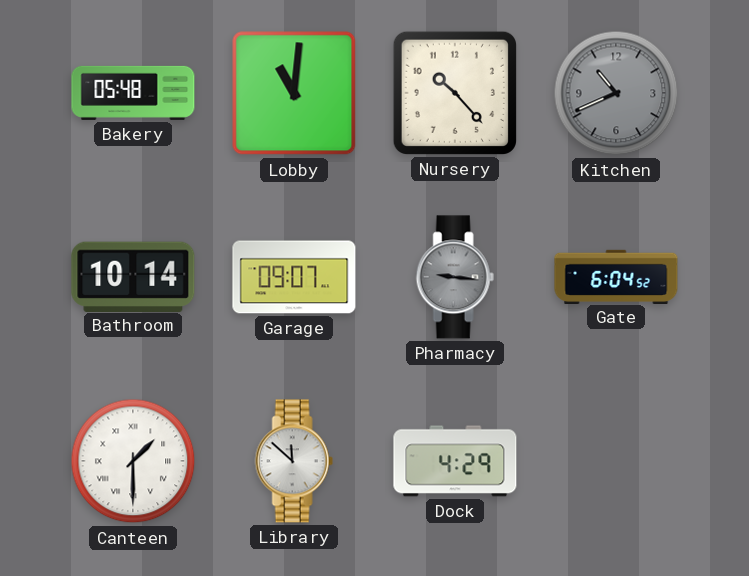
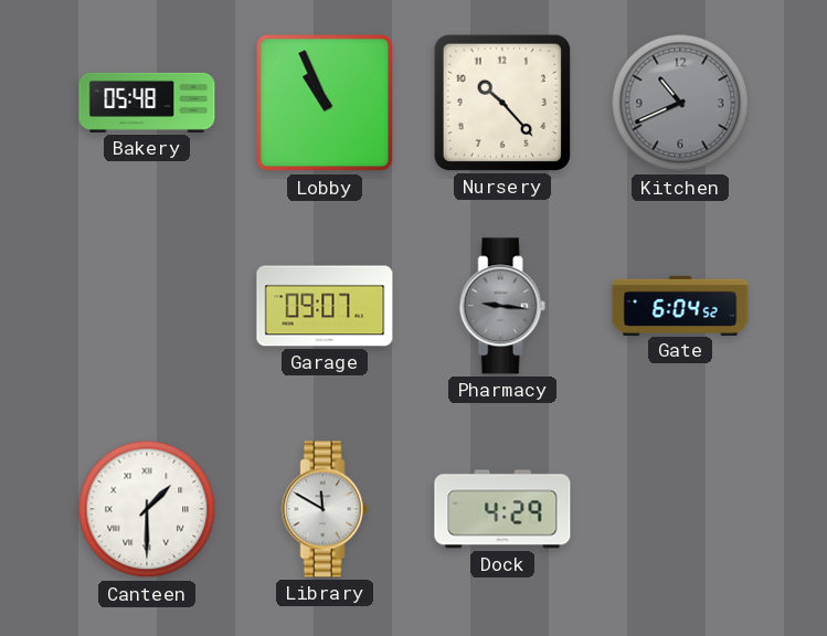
Lobby: 11:01 -> 10:56 (325, 103)
Bathroom: 10:14 -> none (133, 276)
Library: 11:52 -> 11:50 (325, 509)
